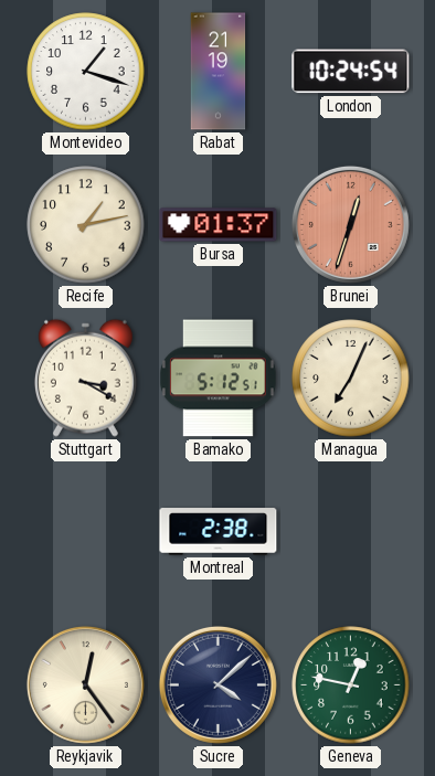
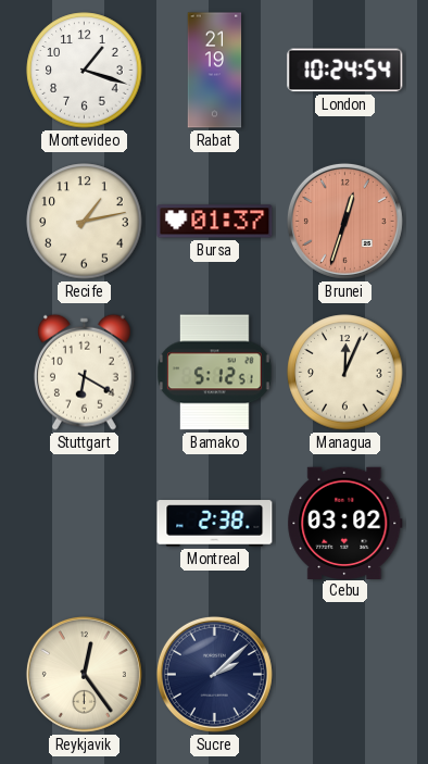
Stuttgart: 3:20 -> 6:20 (84, 372)
Managua: 7:04 -> 12:04 (345, 373)
Cebu: none -> 03:02 (345, 523)
Sucre: 4:08 -> 2:08 (214, 674)
Geneva: 12:47 -> none (351, 685)
